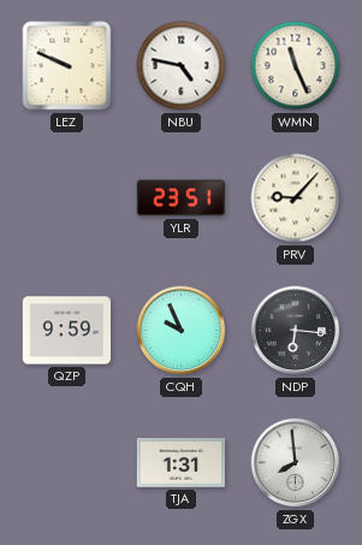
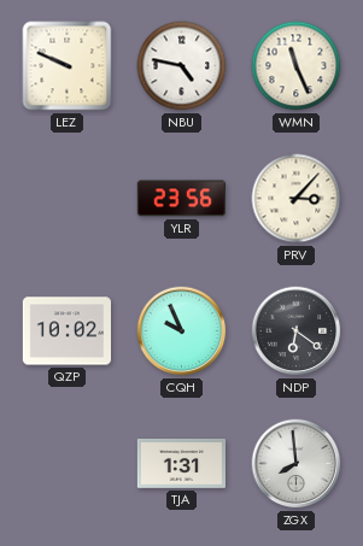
YLR: 23:51 -> 23:56 (181, 199)
PRV: 9:07 -> 3:07 (297, 199)
QZP: 9:59 -> 10:02 (66, 331)
NDP: 6:16 -> 6:21 (297, 331)
